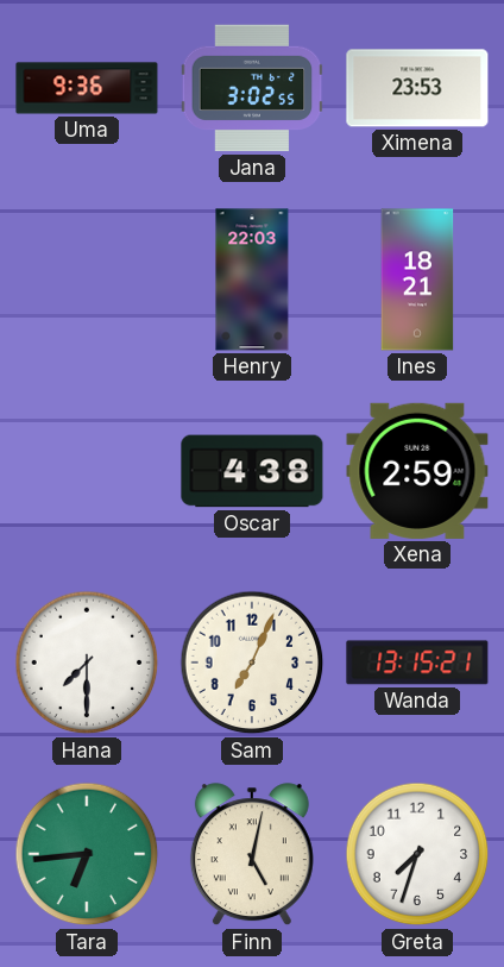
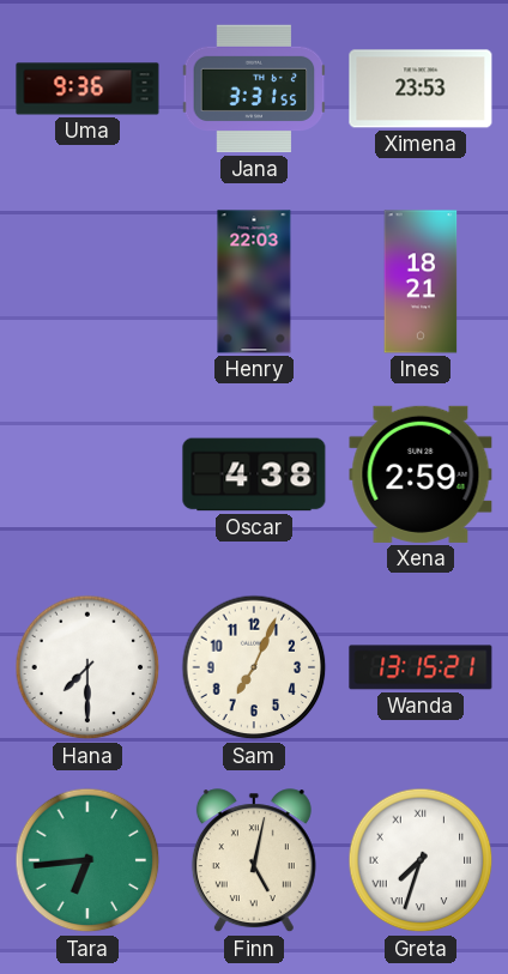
Jana: 3:02 -> 3:31 (254, 89)
Greta numerals: Arabic -> Roman (421, 860)
